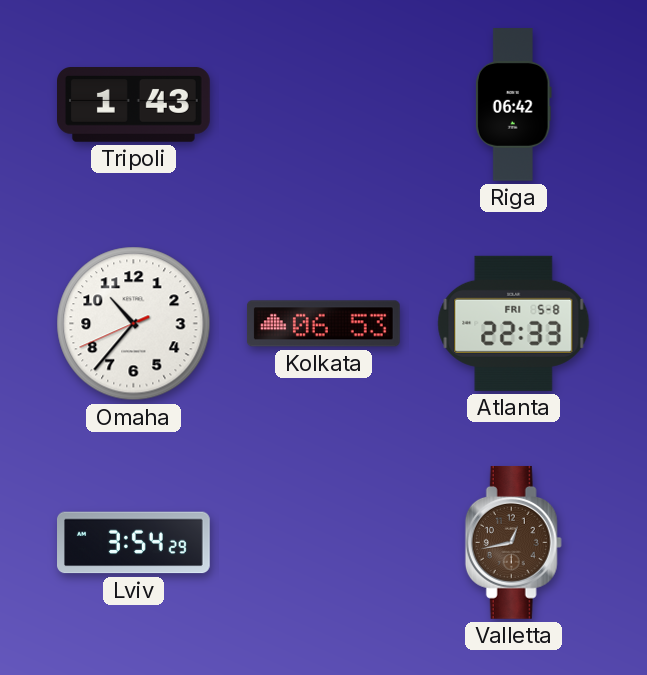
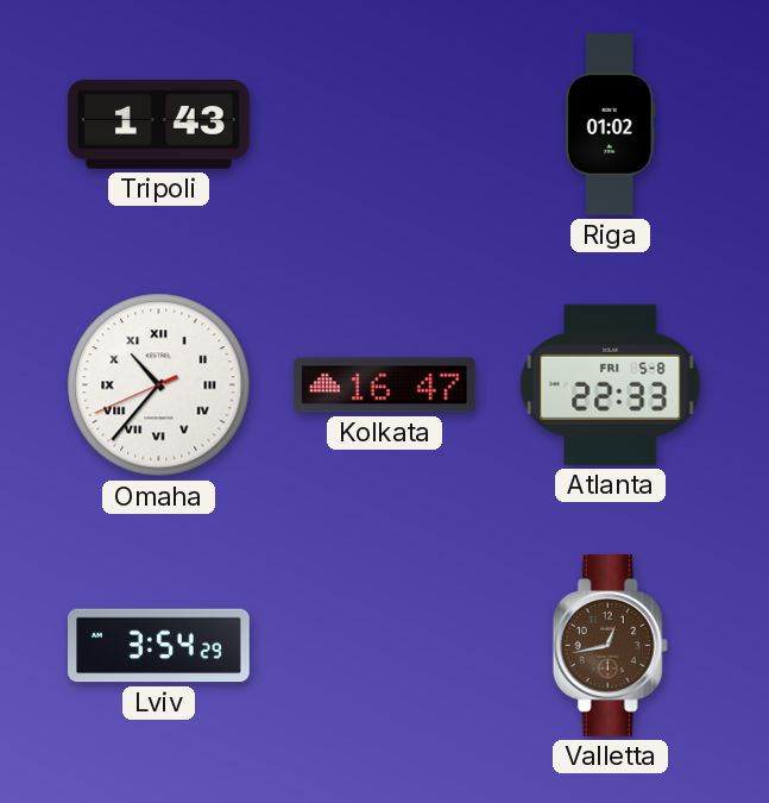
Riga: 06:42 -> 01:02 (610, 125)
Omaha numerals: Arabic -> Roman (159, 385)
Kolkata: 06:53 -> 16:47 (384, 385)
